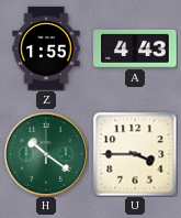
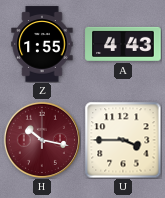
H: 10:21 -> 10:17 (42, 140)
H dial: green -> burgundy (42, 140)
